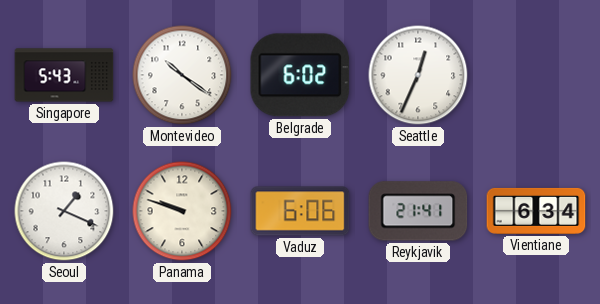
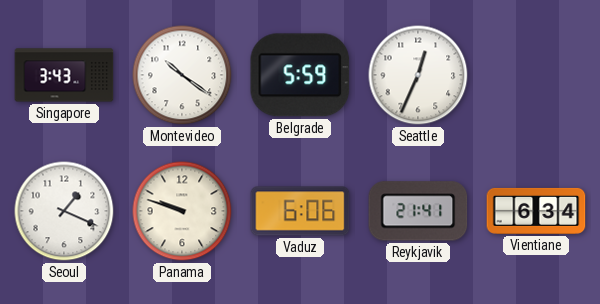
Singapore: 5:43 -> 3:43 (64, 75)
Belgrade: 6:02 -> 5:59 (300, 75)
